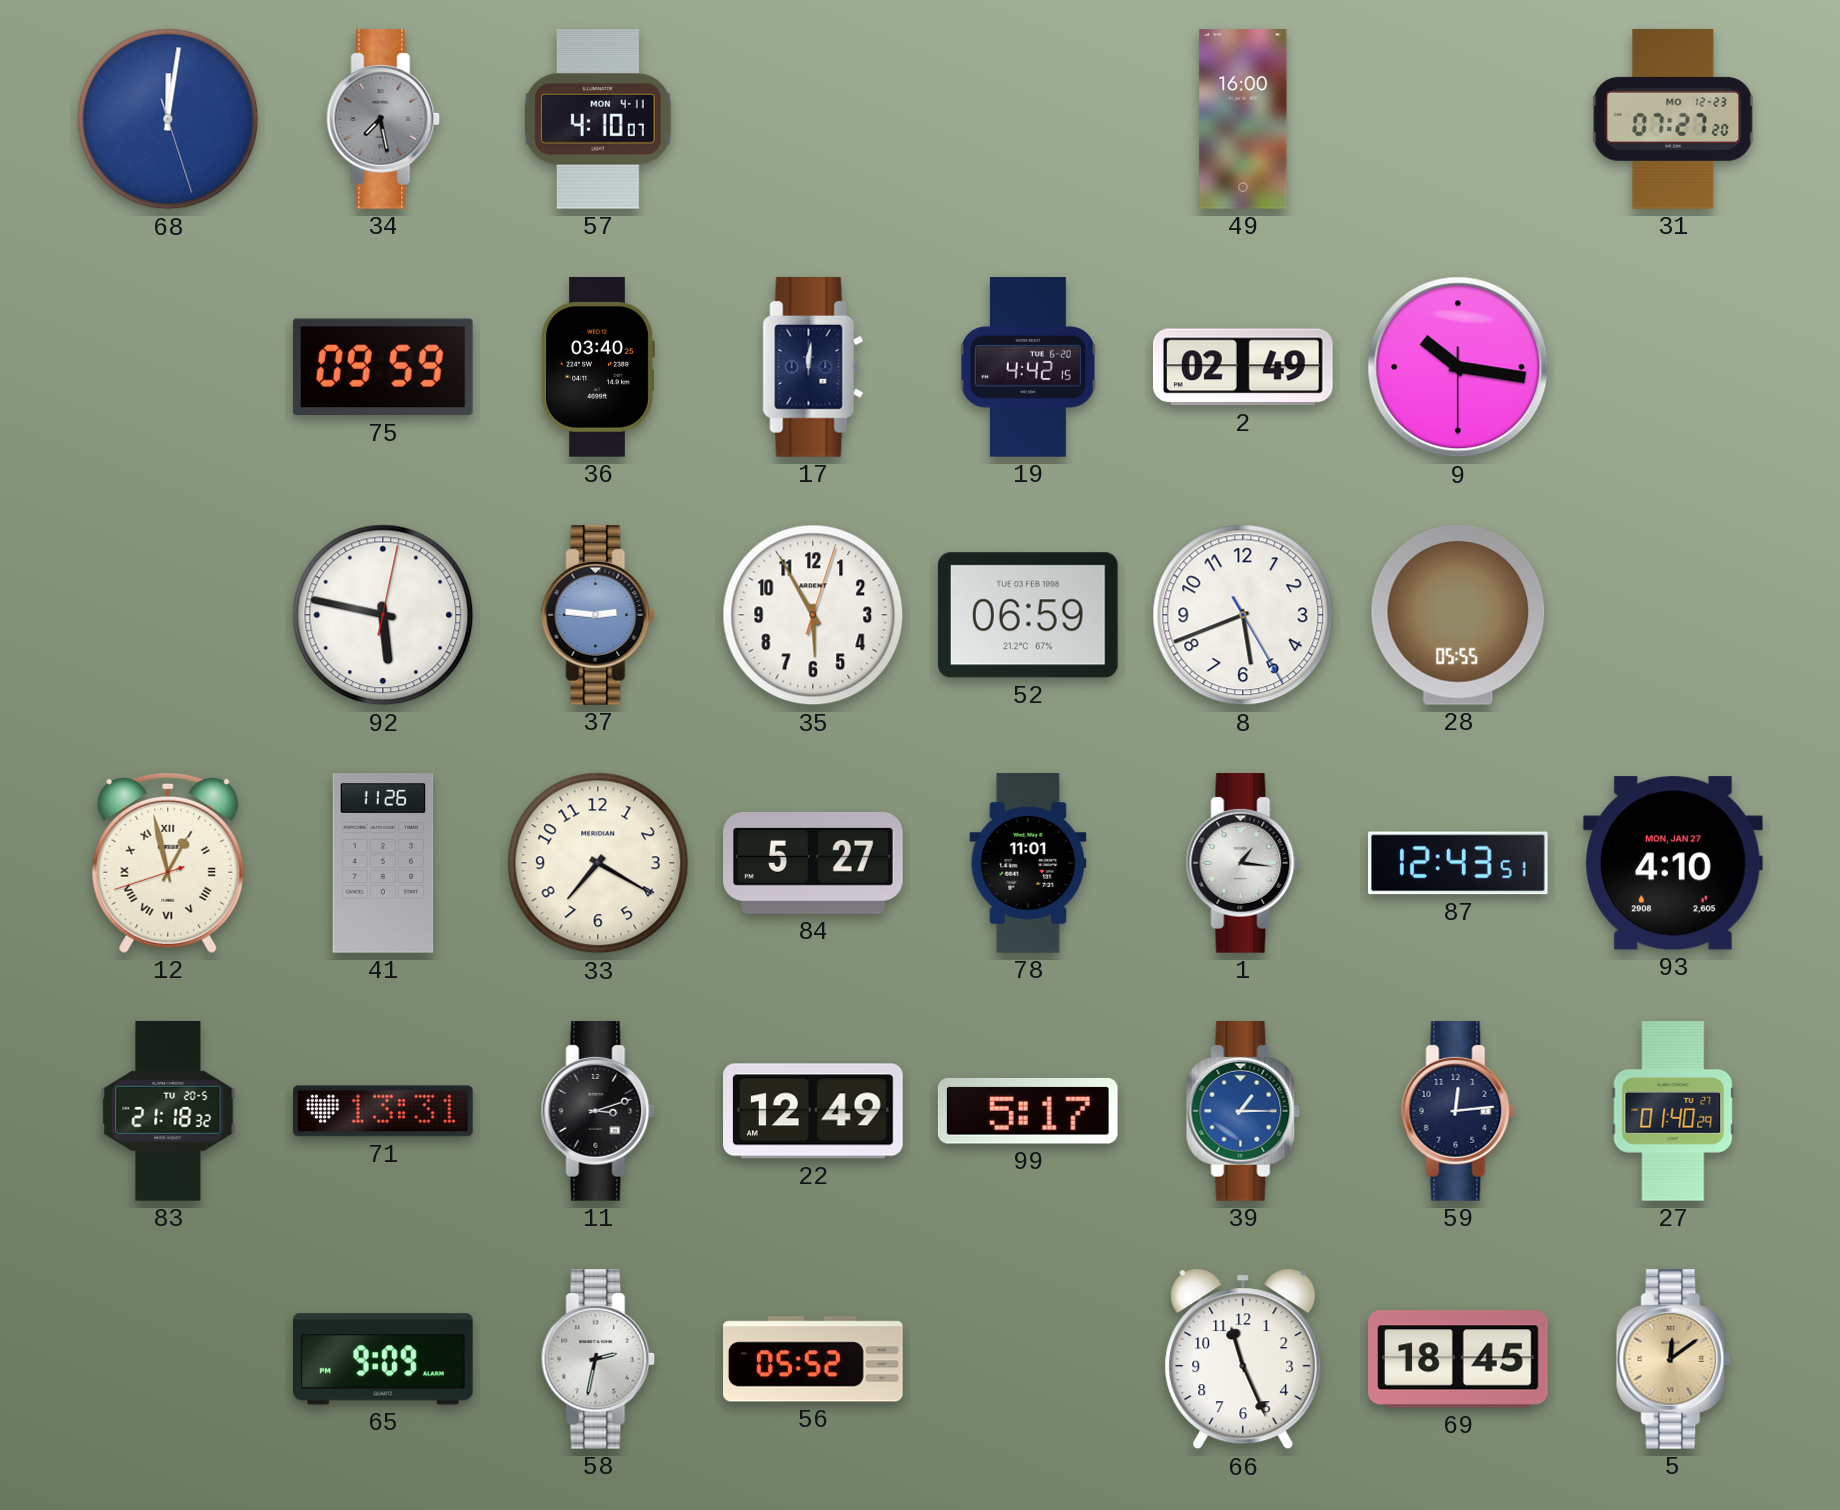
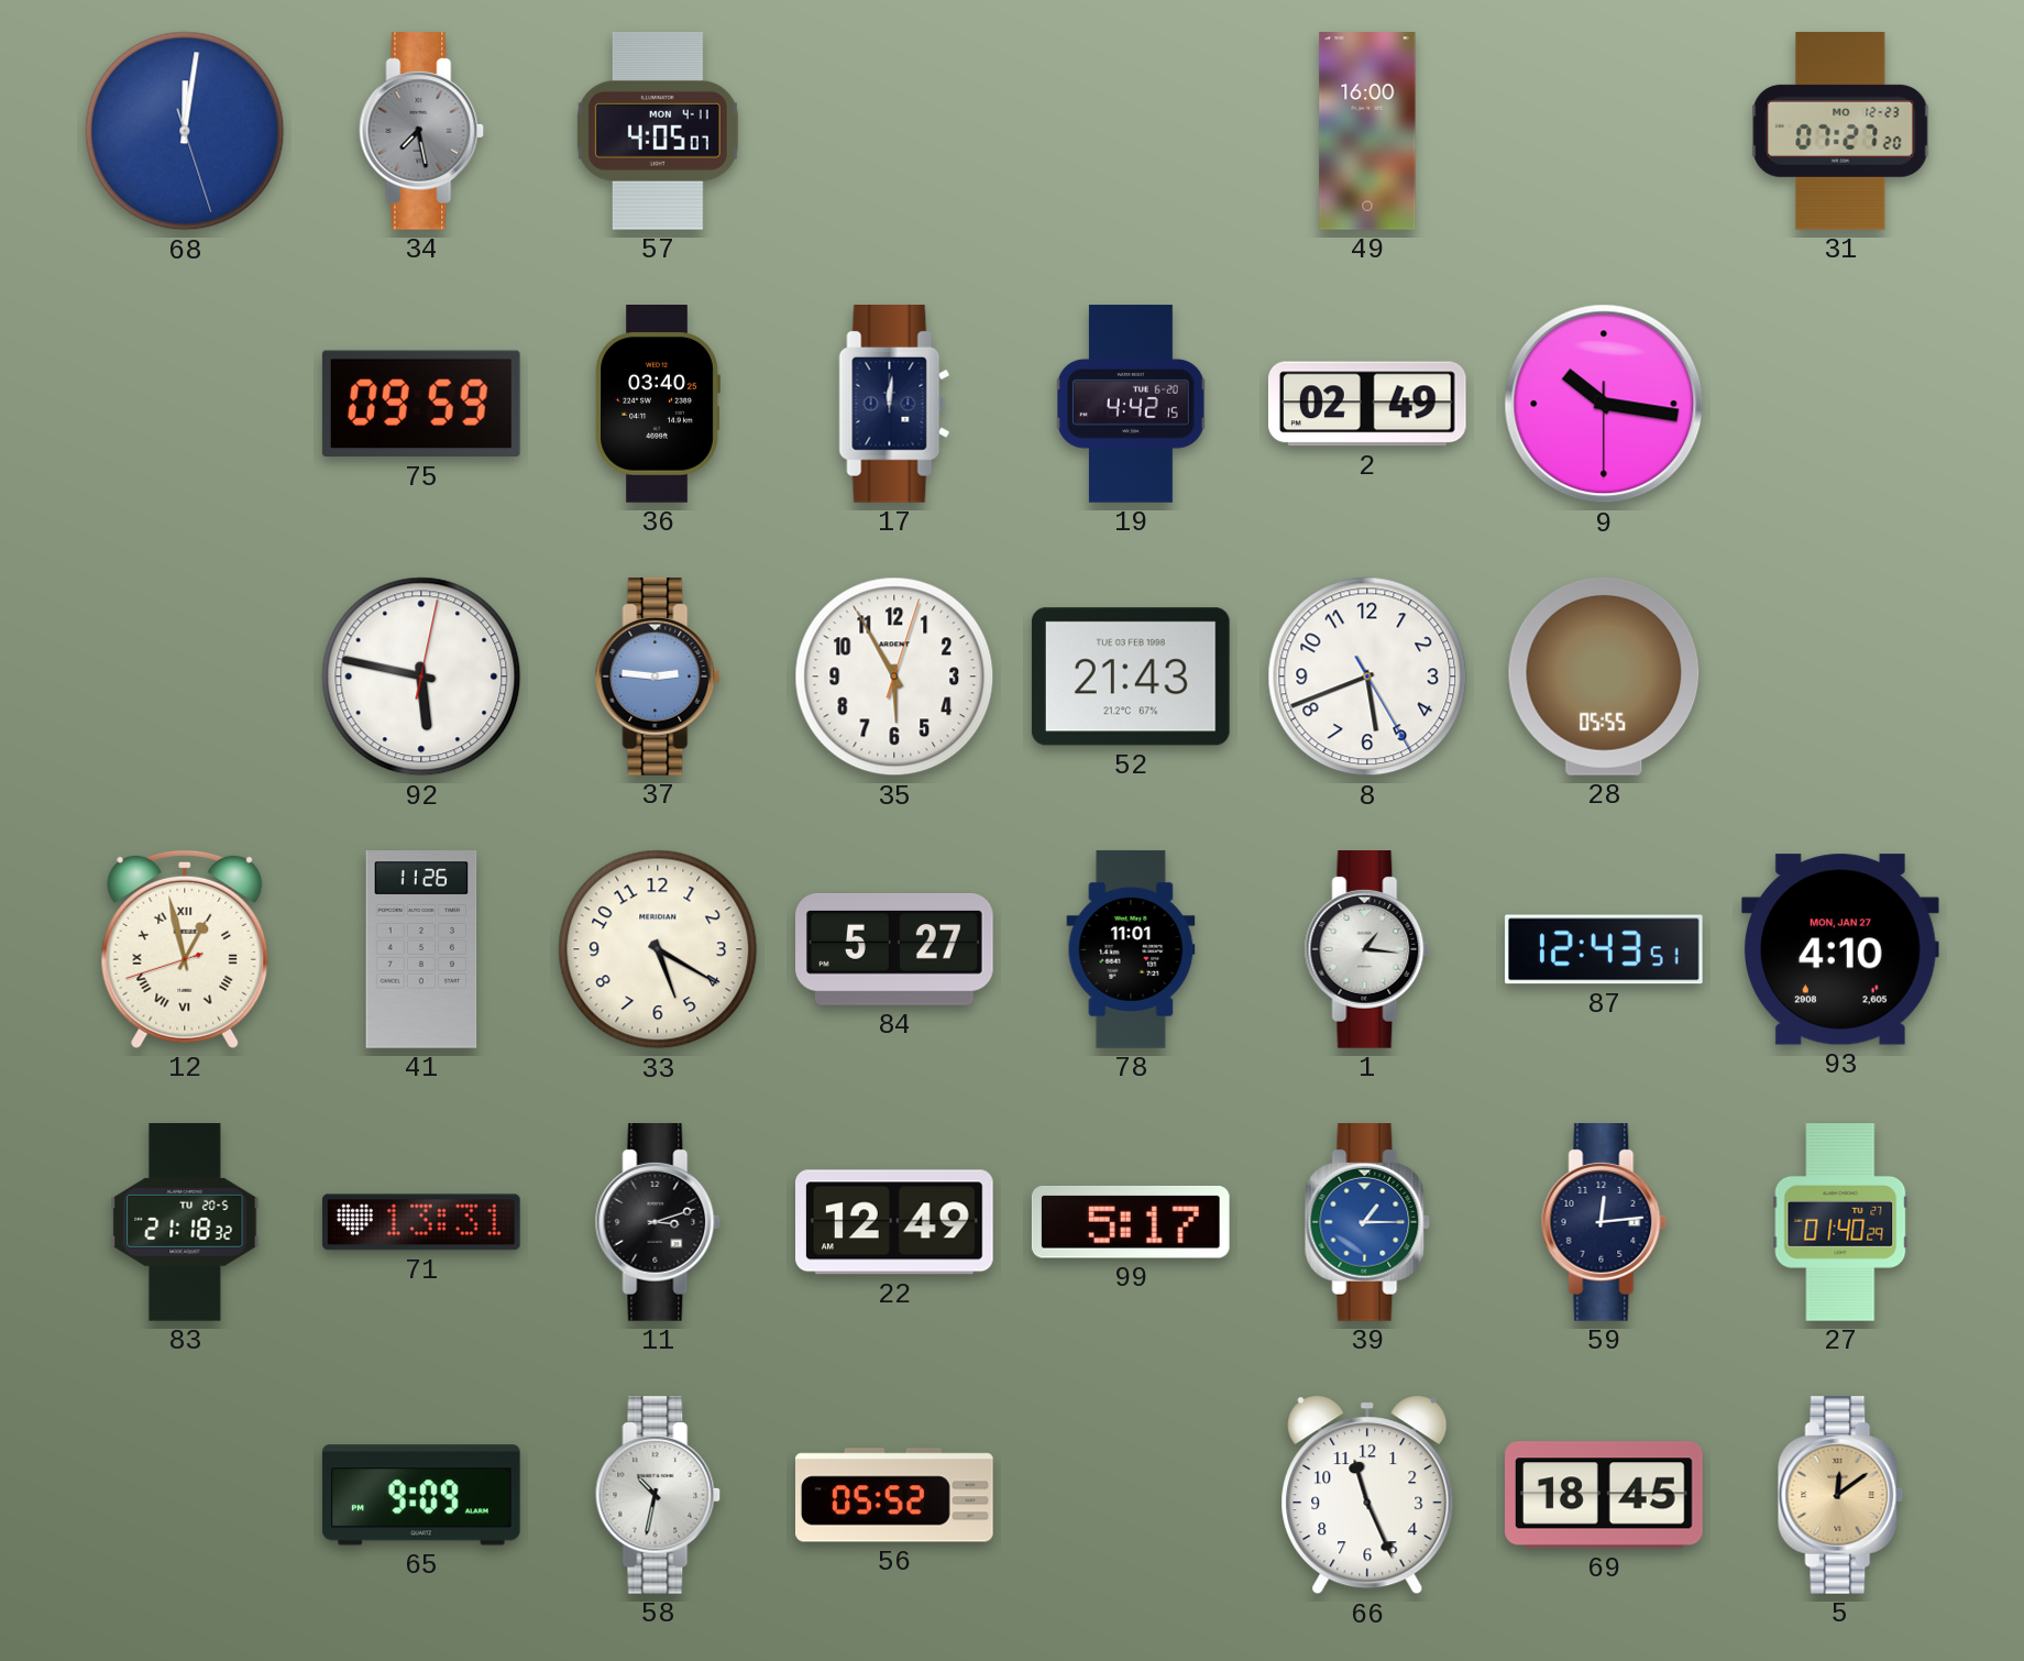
57: 4:10 -> 4:05 (658, 131)
52: 06:59 -> 21:43 (1131, 676)
33: 7:20 -> 5:20 (658, 949)
58: 2:32 -> 10:32 (658, 1496)
